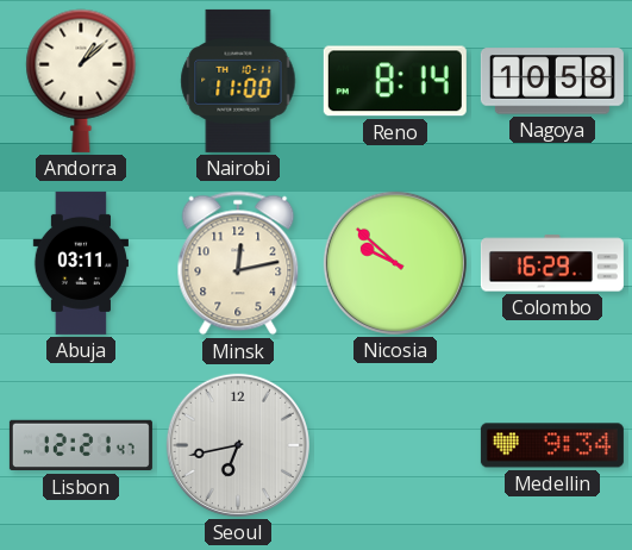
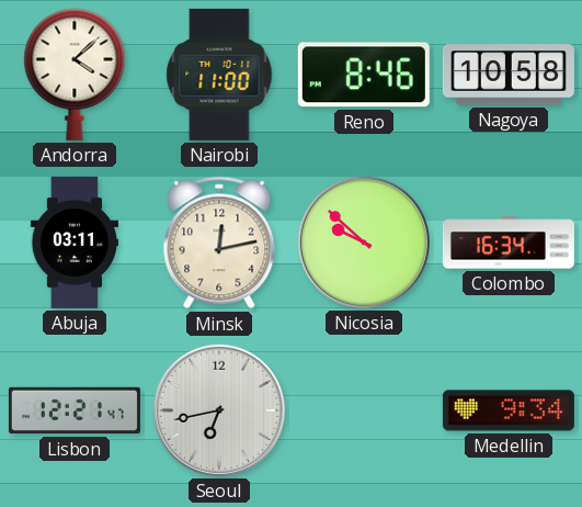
Andorra: 1:08 -> 4:08 (75, 75)
Reno: 8:14 -> 8:46 (364, 75)
Colombo: 16:29 -> 16:34 (509, 243)
